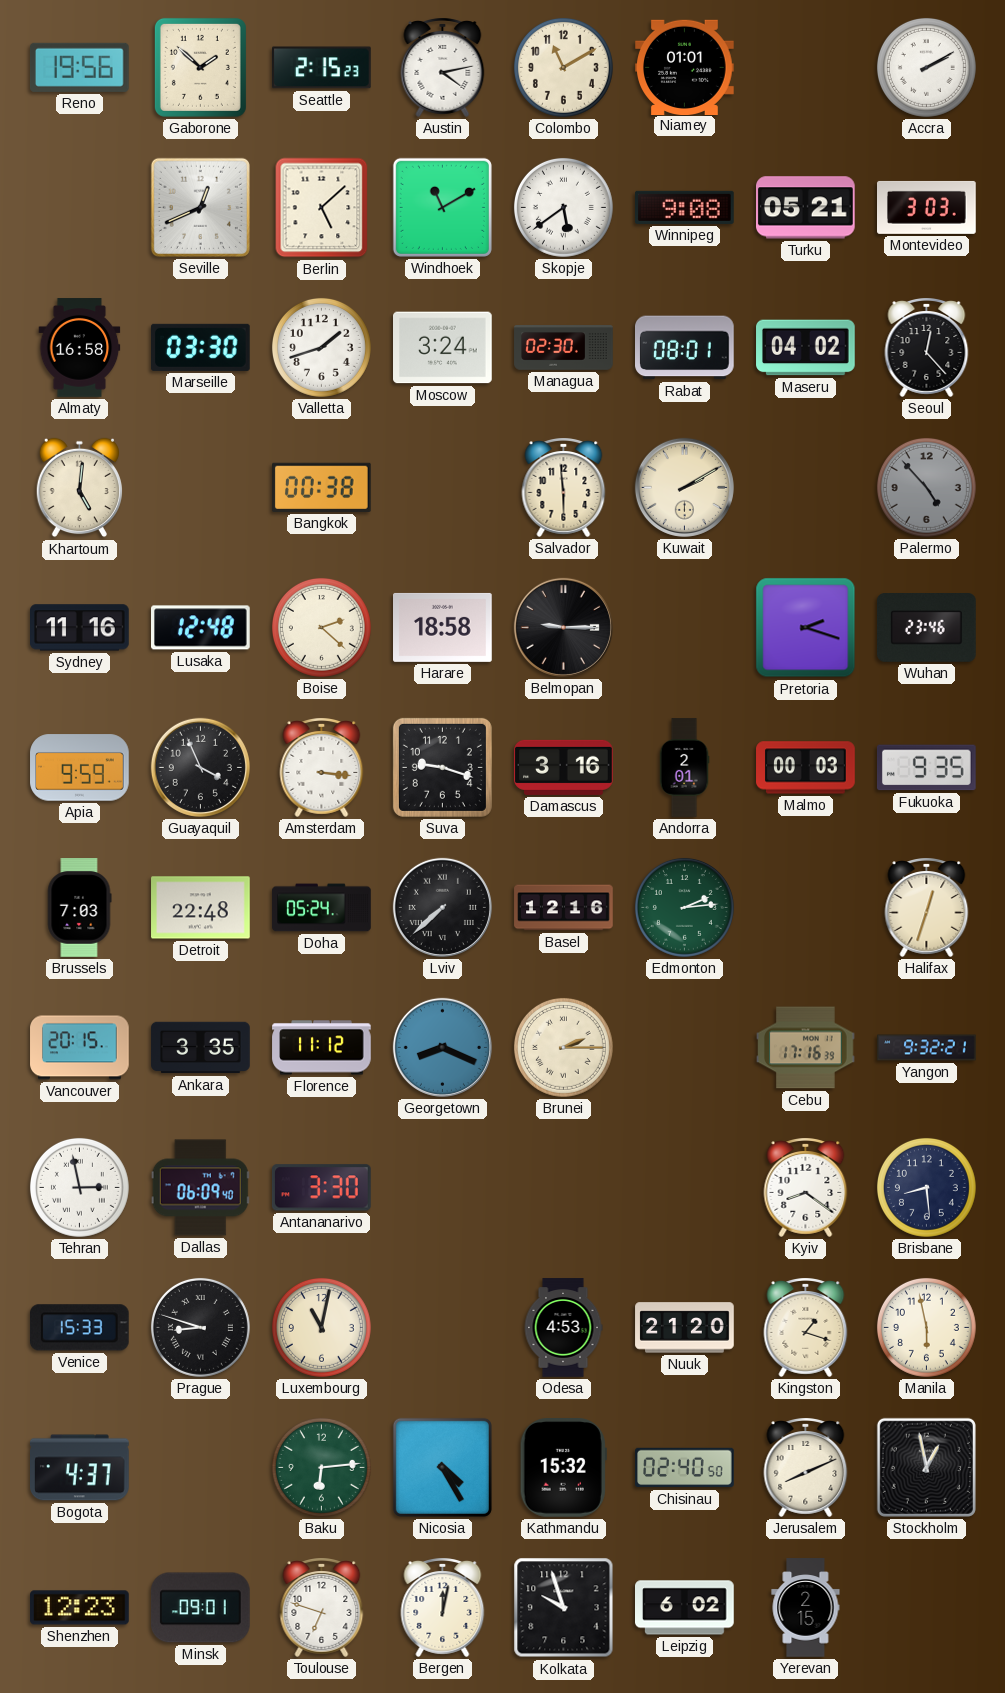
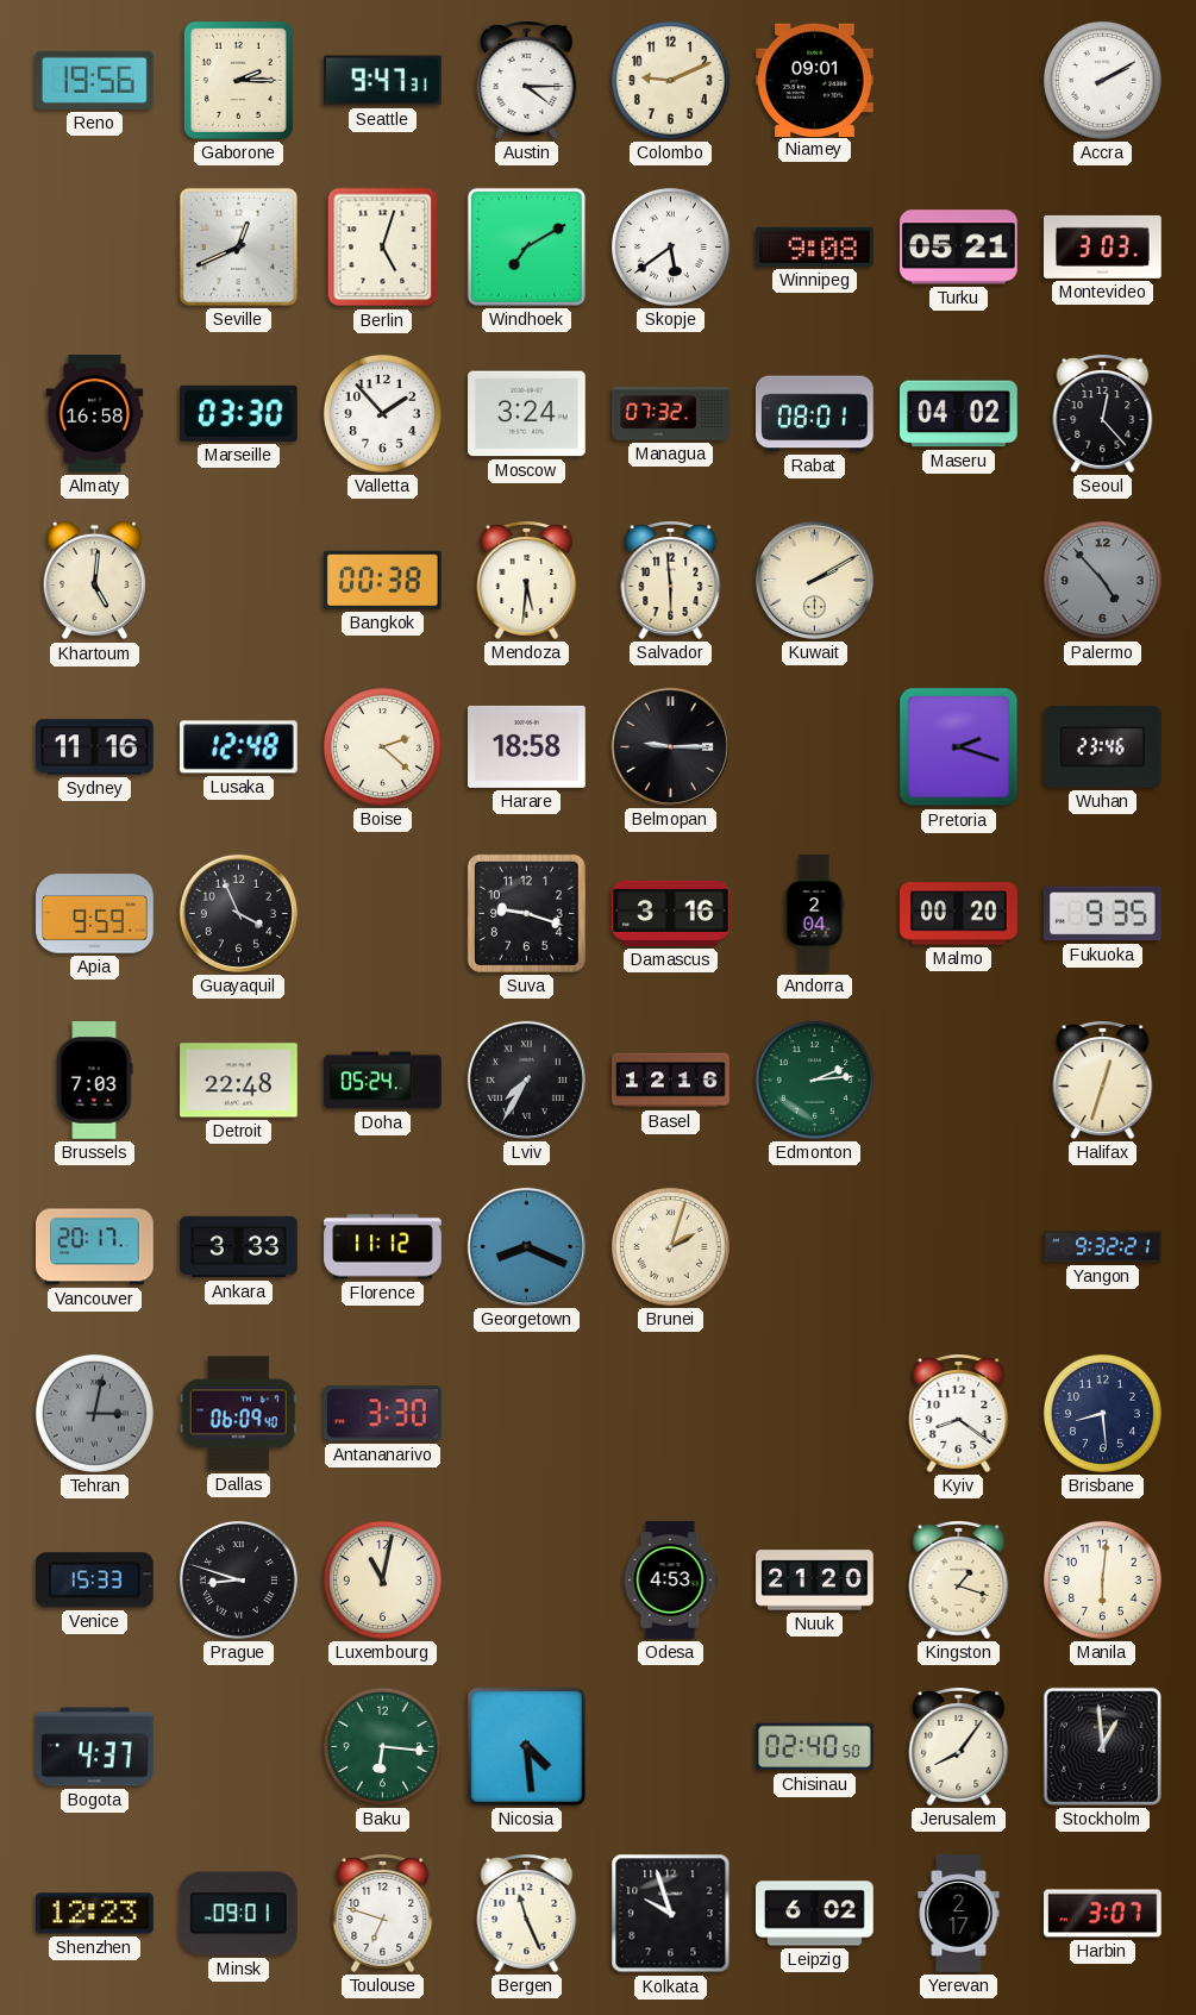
Gaborone: 1:52 -> 2:15 (238, 80)
Seattle: 2:15 -> 9:47 (383, 81)
Austin: 4:13 -> 4:15 (527, 80)
Colombo: 11:10 -> 9:11 (670, 80)
Niamey: 01:01 -> 09:01 (815, 80)
Berlin: 5:08 -> 5:03 (383, 248)
Windhoek: 11:10 -> 7:10 (526, 246)
Valletta: 1:42 -> 1:53 (382, 413)
Managua: 02:30 -> 07:32 (671, 414)
Mendoza: none -> 5:31 (527, 580)
Amsterdam: 3:16 -> none (322, 767)
Andorra: 2:01 -> 2:04 (814, 914)
Malmo: 00:03 -> 00:20 (959, 914)
Lviv: 7:38 -> 7:35 (526, 1080)
Vancouver: 20:15 -> 20:17 (95, 1247)
Ankara: 3:35 -> 3:33 (239, 1247)
Brunei: 2:15 -> 2:03 (670, 1246)
Cebu: 17:16 -> none (806, 1048)
Tehran: 2:58 -> 3:02 (94, 1413)
Tehran dial: white -> grey (94, 1413)
Manila: 5:58 -> 6:01 (1102, 1579)
Baku: 6:14 -> 6:16 (382, 1746)
Nicosia: 4:25 -> 4:29 (526, 1746)
Kathmandu: 15:32 -> none (563, 1468)
Jerusalem: 8:11 -> 8:06 (959, 1746)
Stockholm: 12:58 -> 12:59 (1102, 1746)
Bergen: 12:02 -> 11:26 (527, 1913)
Yerevan: 2:15 -> 2:17 (959, 1914)
Harbin: none -> 3:07 (1103, 1914)
